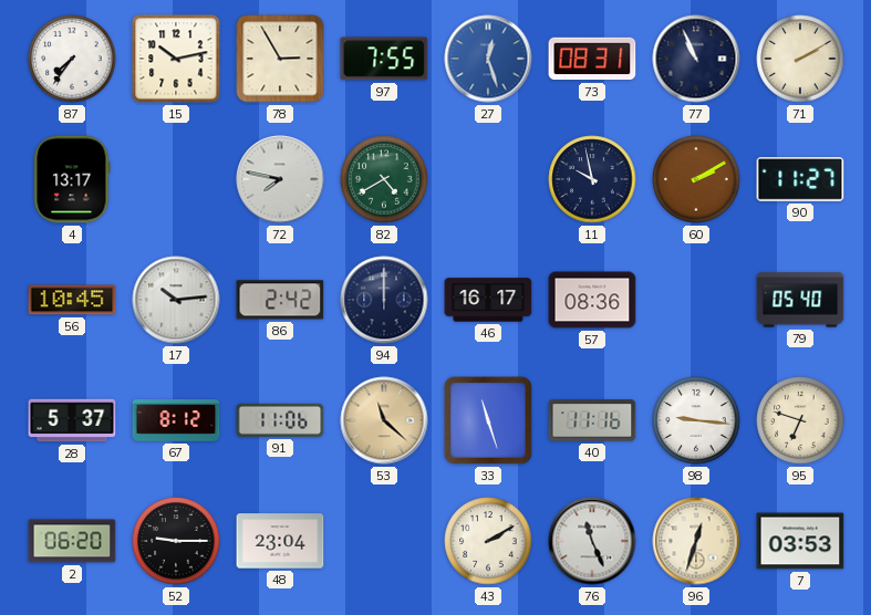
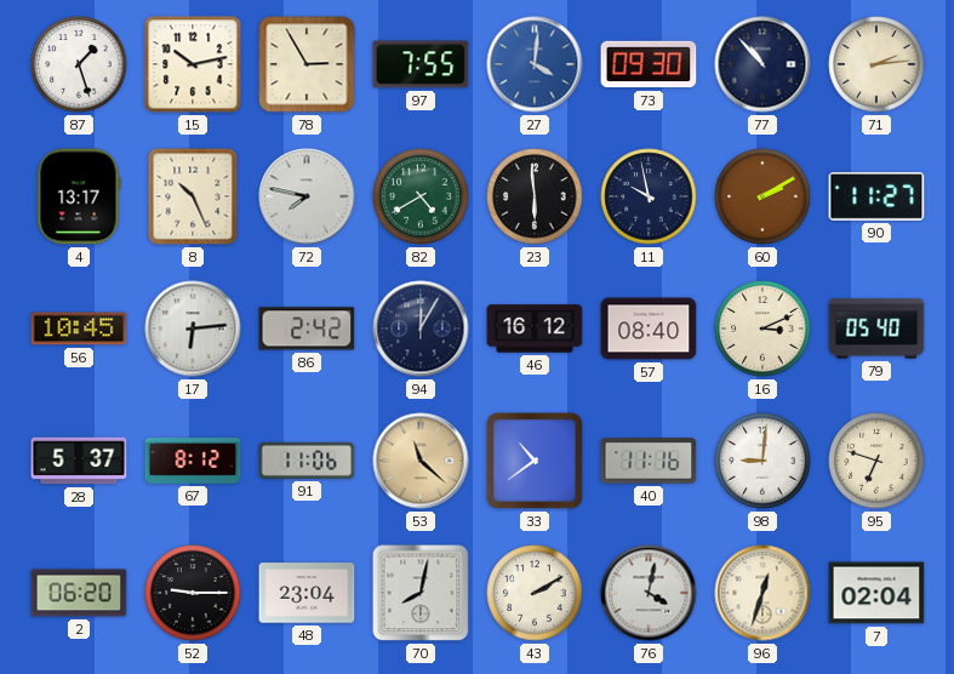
87: 7:36 -> 1:27 (79, 64)
27: 12:27 -> 4:01 (535, 64)
73: 08:31 -> 09:30 (649, 64)
77: 10:56 -> 10:53 (762, 64)
71: 2:10 -> 2:14 (876, 64)
8: none -> 10:26 (193, 196)
23: none -> 5:59 (535, 196)
17: 10:14 -> 6:14 (193, 329)
94: 12:00 -> 12:05 (421, 329)
46: 16:17 -> 16:12 (535, 329)
57: 08:36 -> 08:40 (649, 329)
16: none -> 3:11 (762, 329)
33: 11:27 -> 10:39 (536, 462)
98: 9:16 -> 9:01 (762, 461)
70: none -> 8:02 (421, 593)
76: 11:26 -> 4:02 (649, 593)
7: 03:53 -> 02:04 (876, 593)
